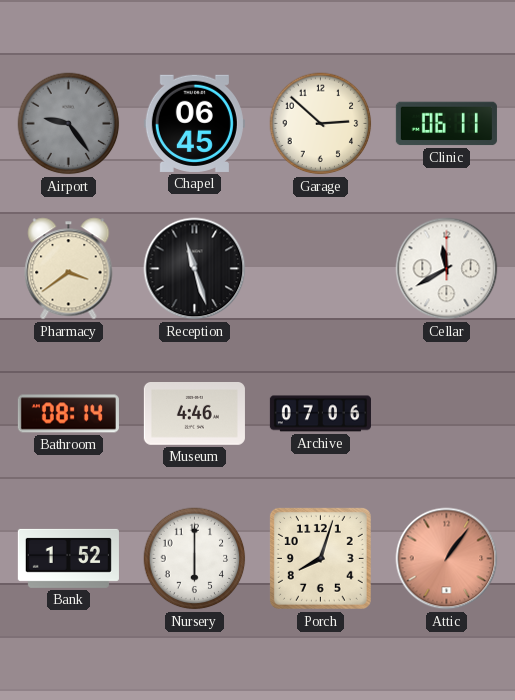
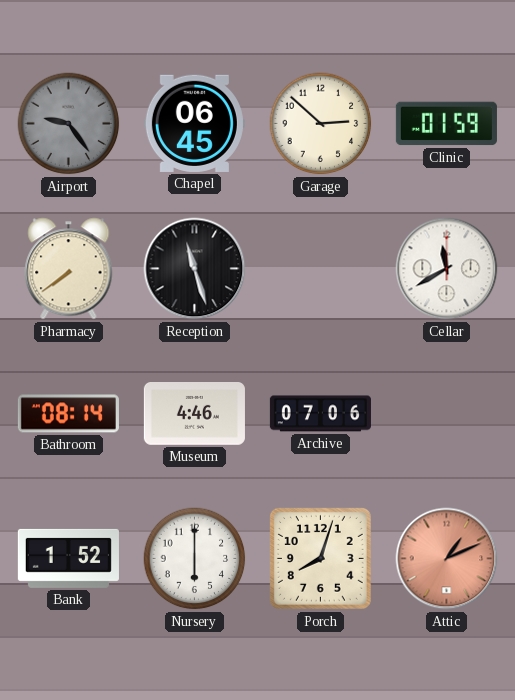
Clinic: 06:11 -> 01:59 (446, 124)
Pharmacy: 3:39 -> 7:39 (69, 269)
Attic: 1:06 -> 1:11 (447, 559)
